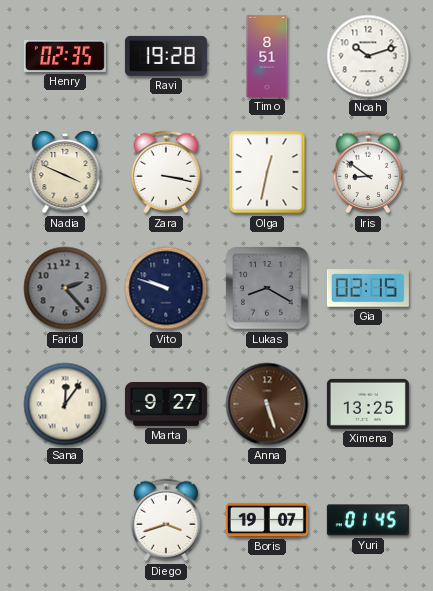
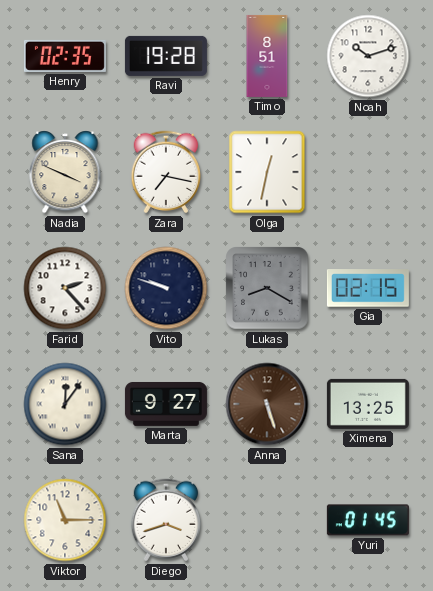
Zara: 3:17 -> 7:17 (166, 172)
Iris: 8:51 -> none (368, 172)
Farid dial: grey -> white (65, 288)
Viktor: none -> 11:15 (65, 520)
Boris: 19:07 -> none (267, 520)
